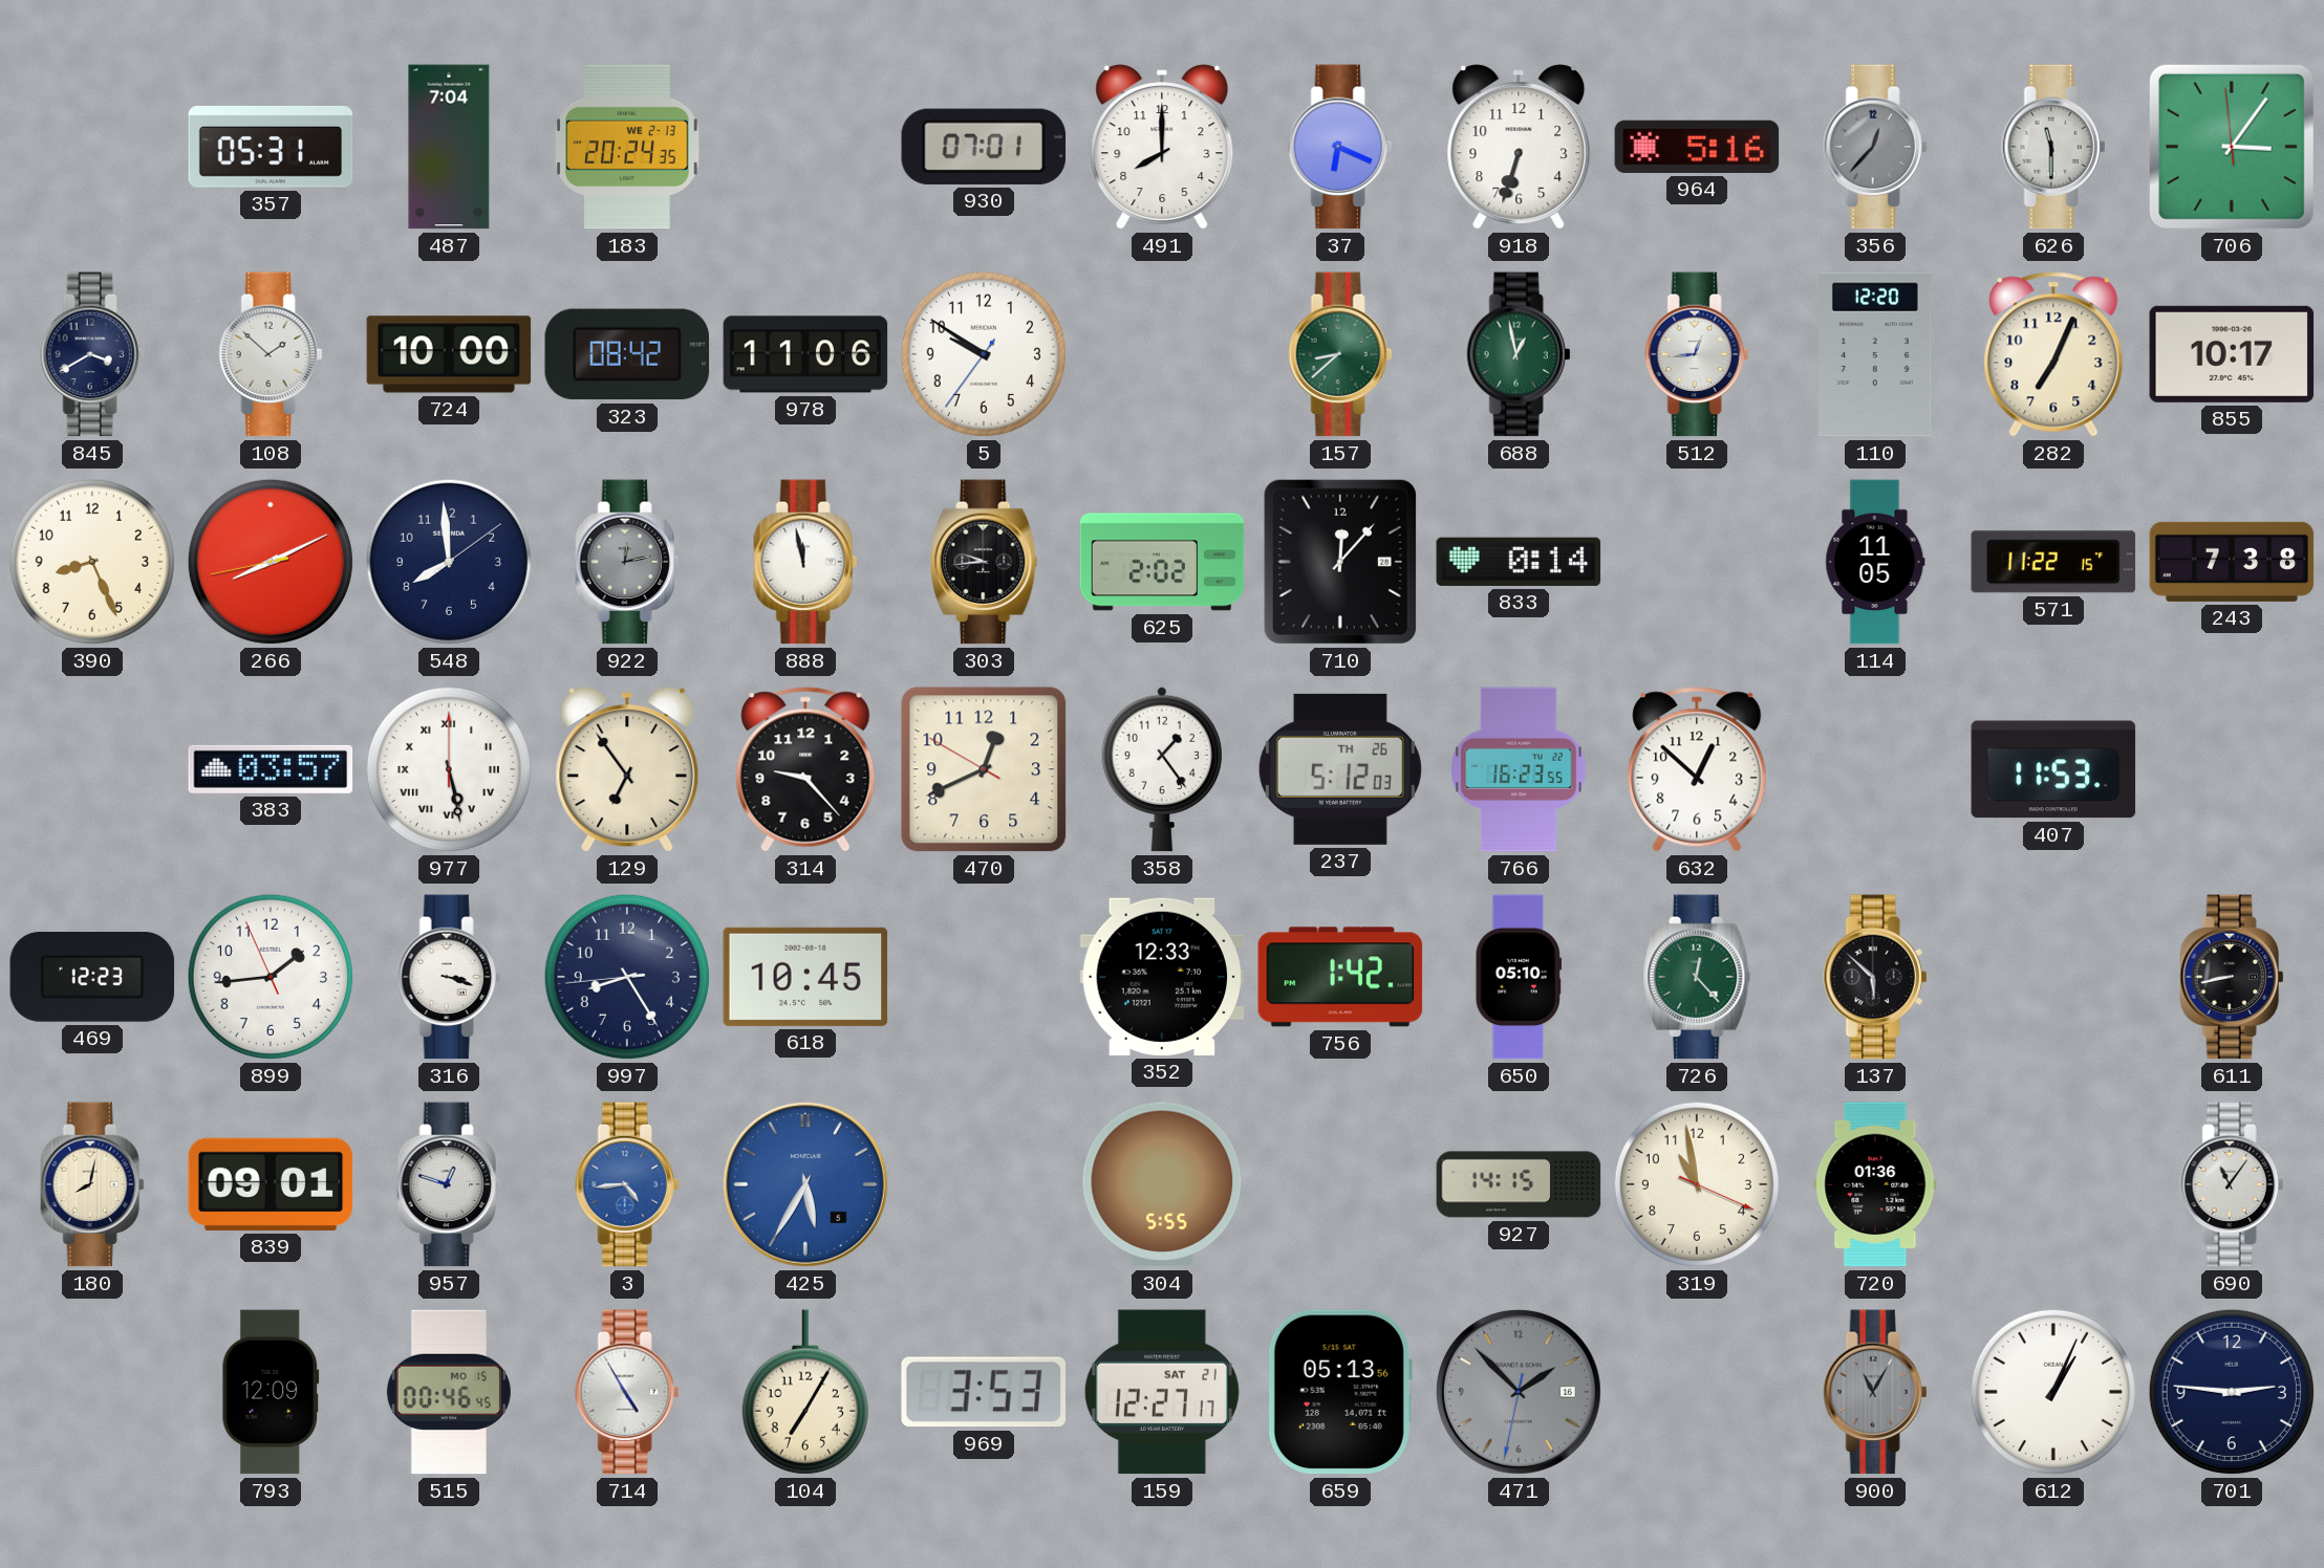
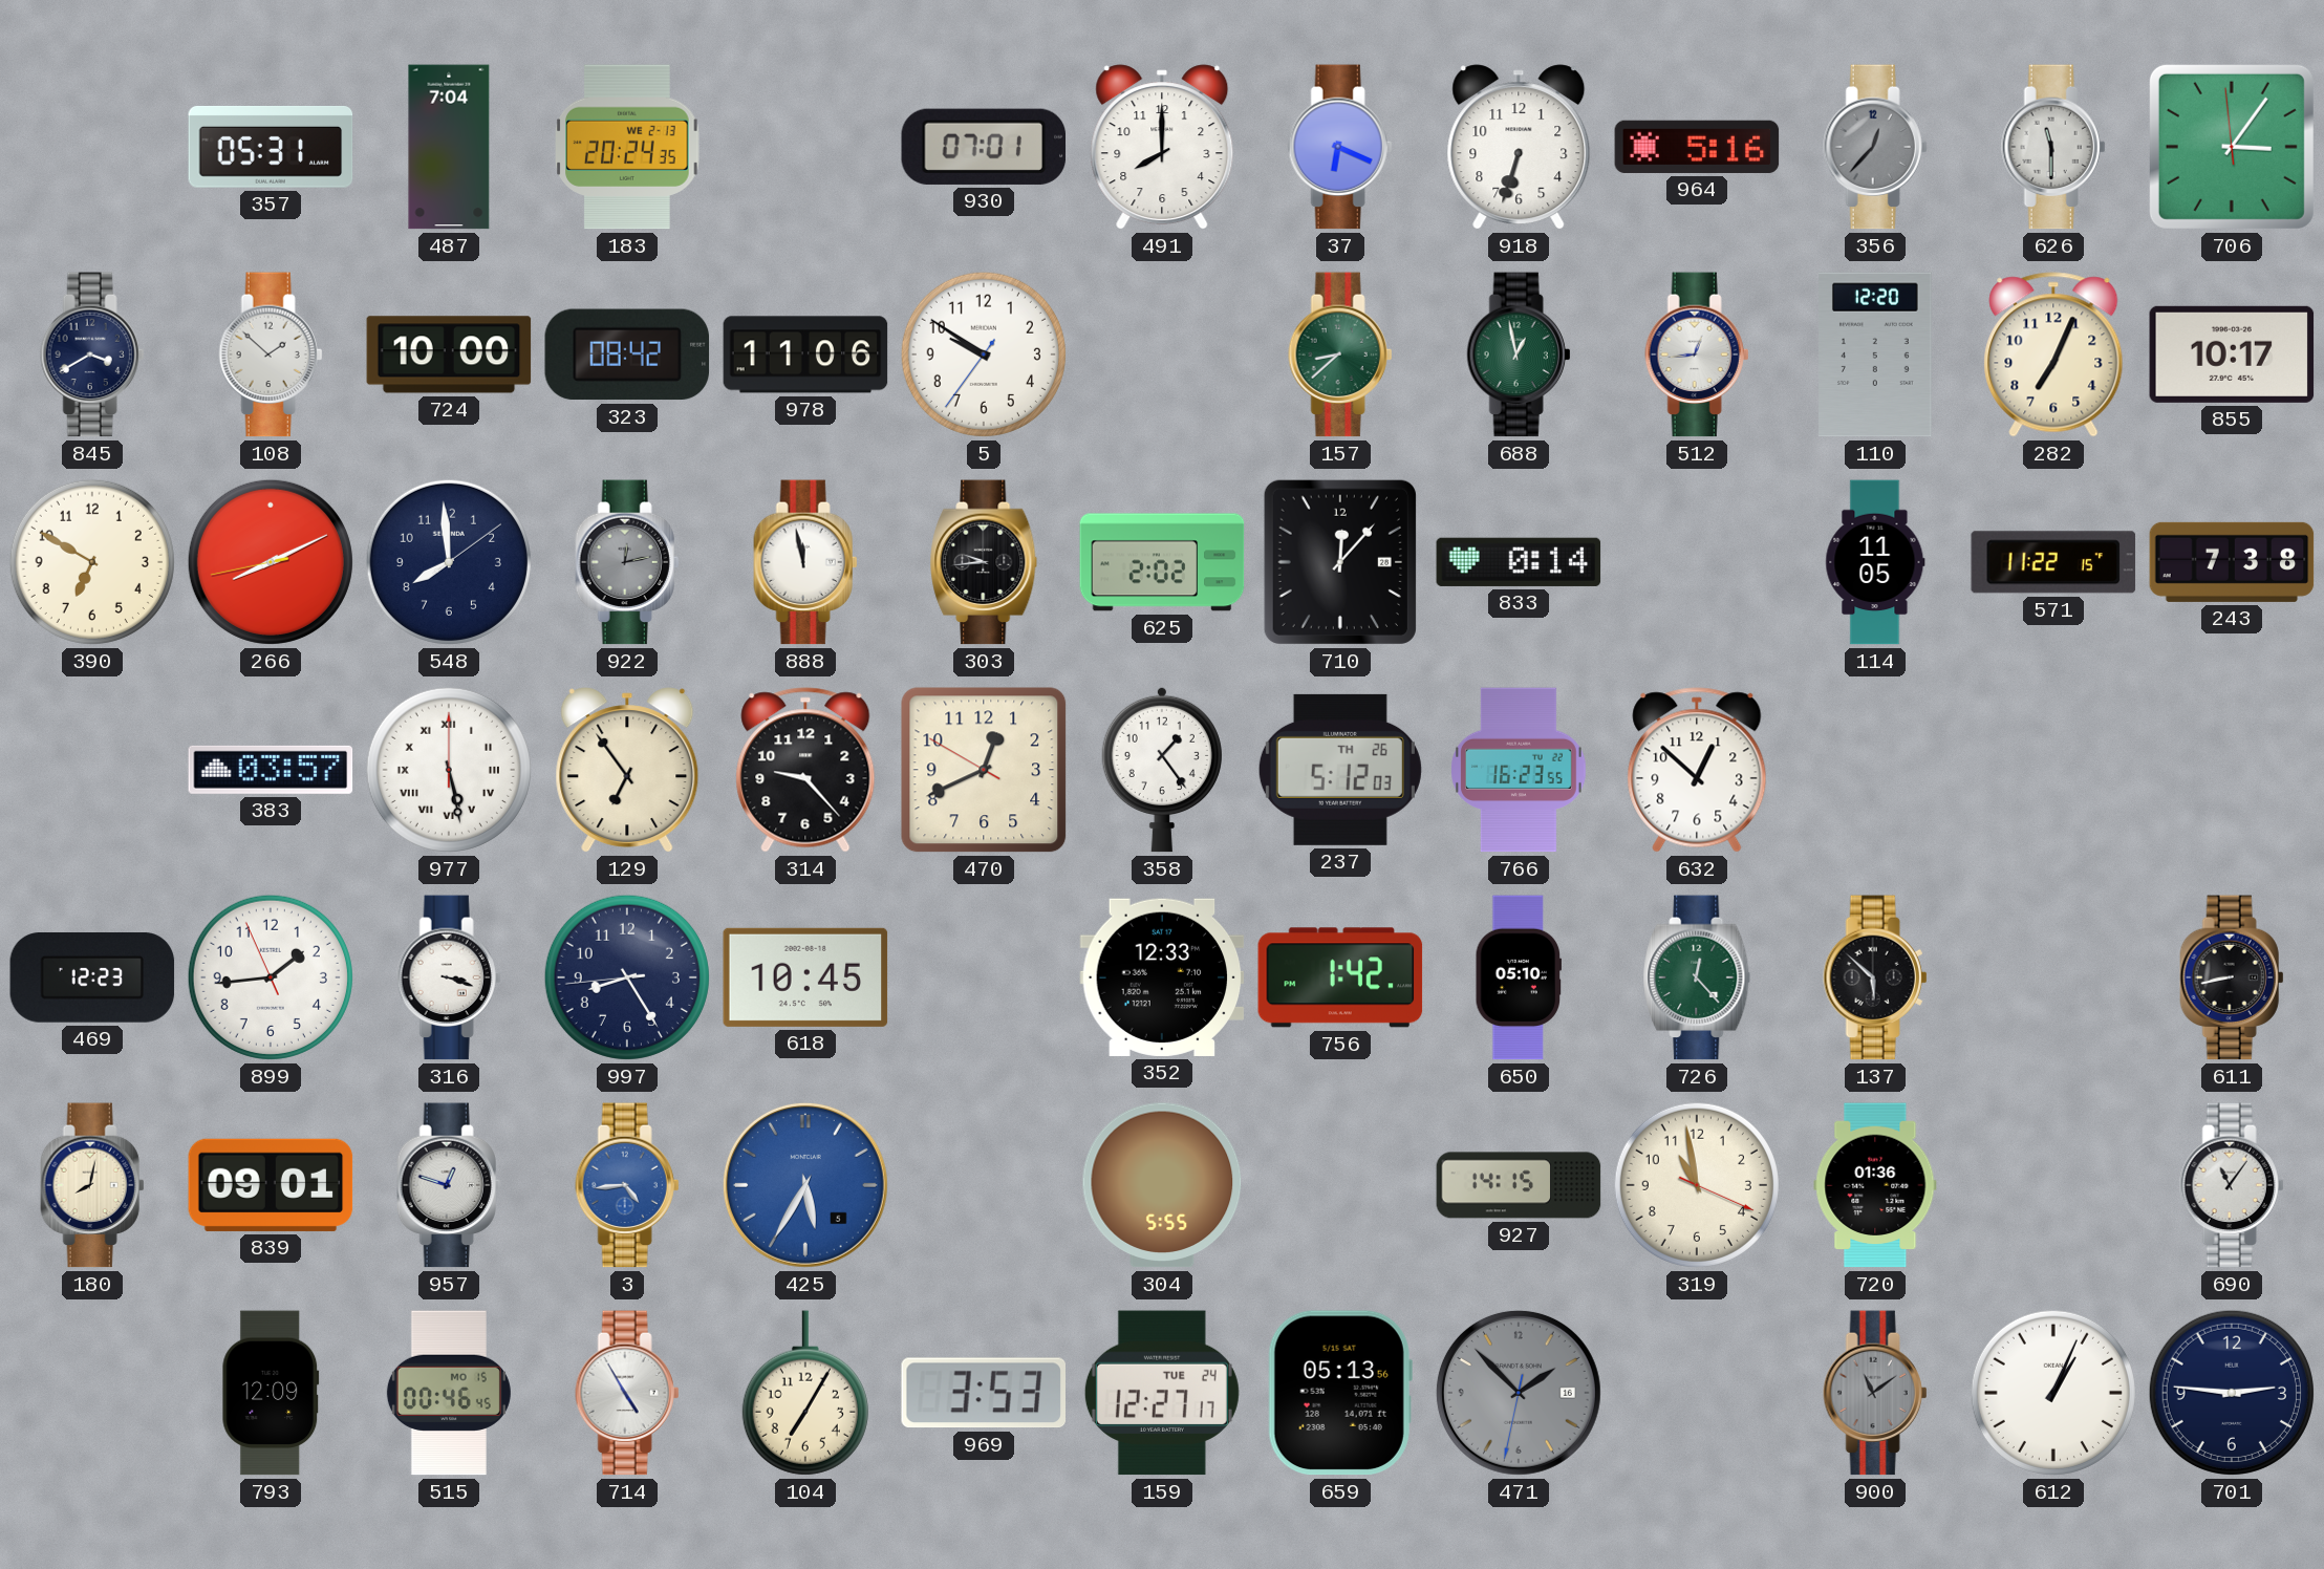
390: 8:26 -> 6:50 (92, 562)
407: 11:53 -> none (2053, 769)
159 date: SAT 21 -> TUE 24 (1162, 1393)
900: 11:05 -> 11:09 (1875, 1393)
